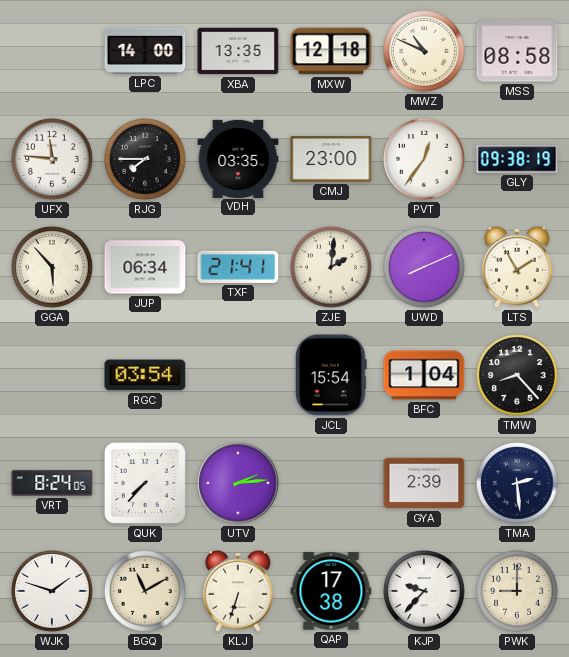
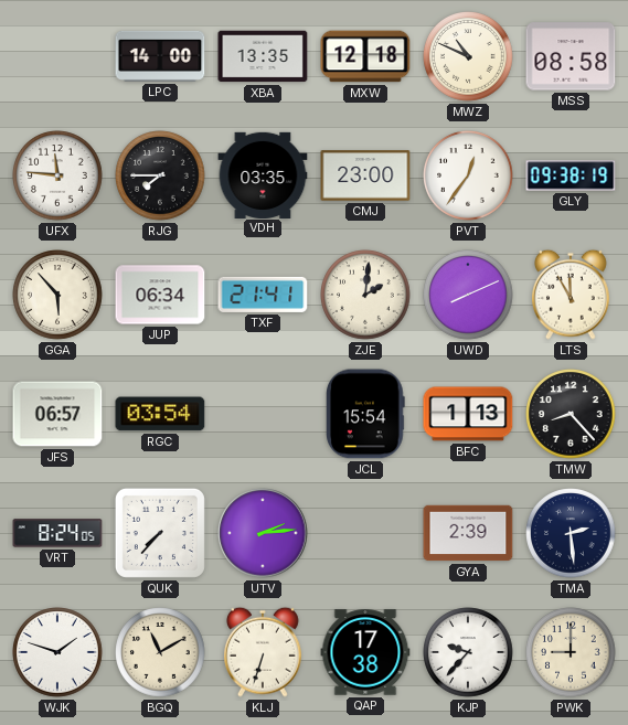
LTS: 1:55 -> 11:55 (572, 295)
JFS: none -> 06:57 (57, 414)
BFC: 1:04 -> 1:13 (468, 414)
